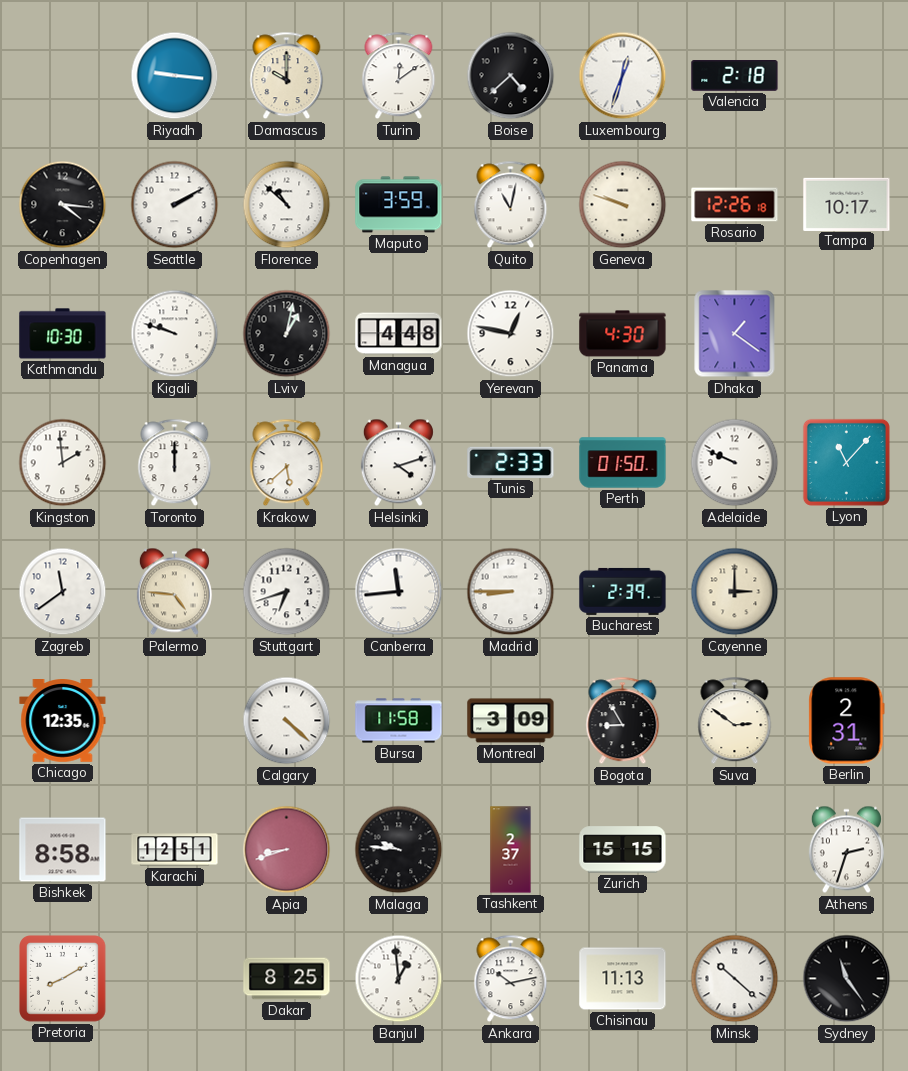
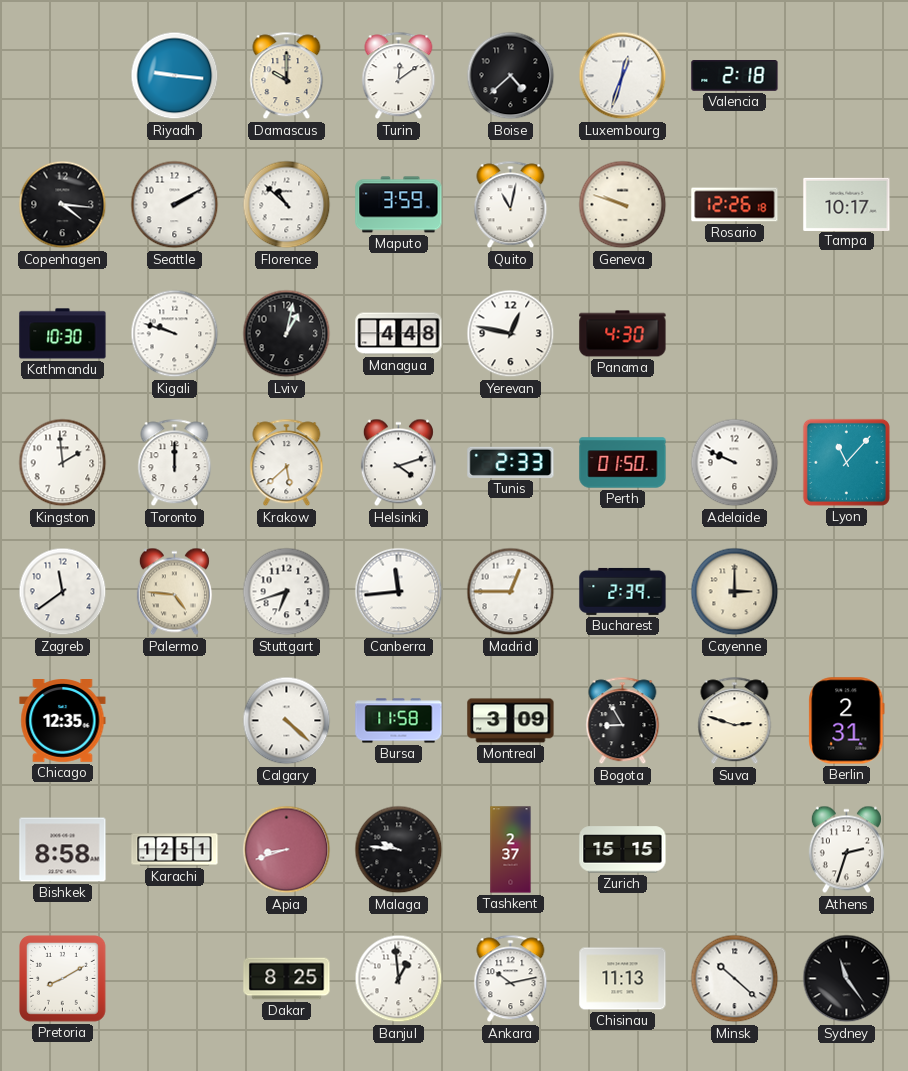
Dhaka: 1:21 -> none (735, 334)
Madrid: 8:45 -> 12:45 (511, 592)
Suva: 2:51 -> 2:48 (735, 721)
